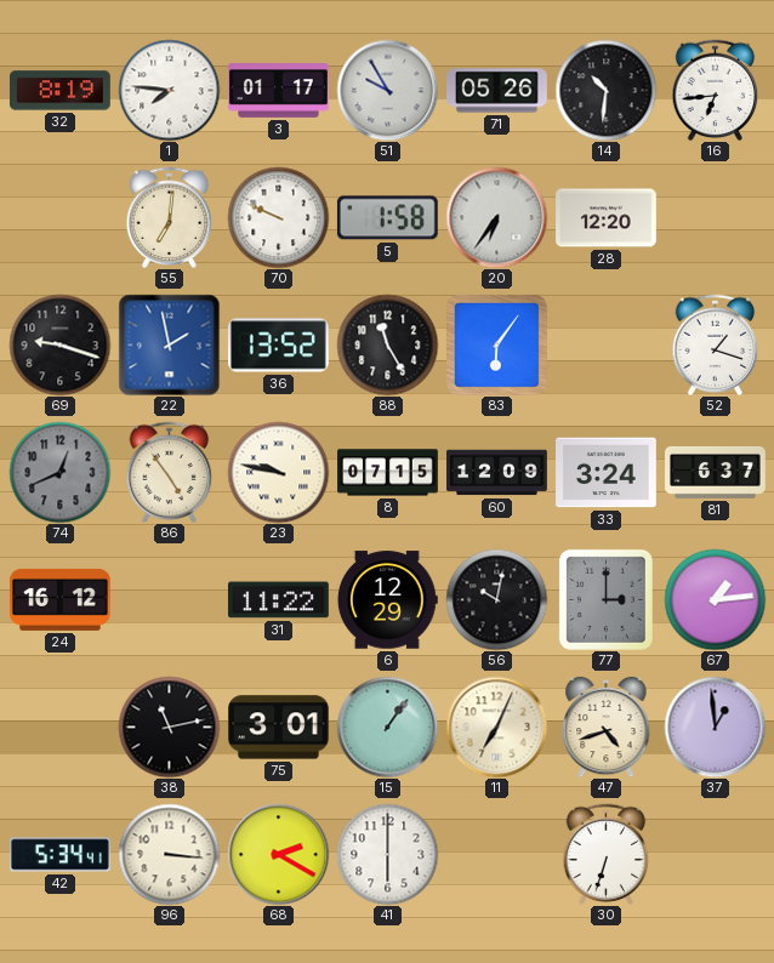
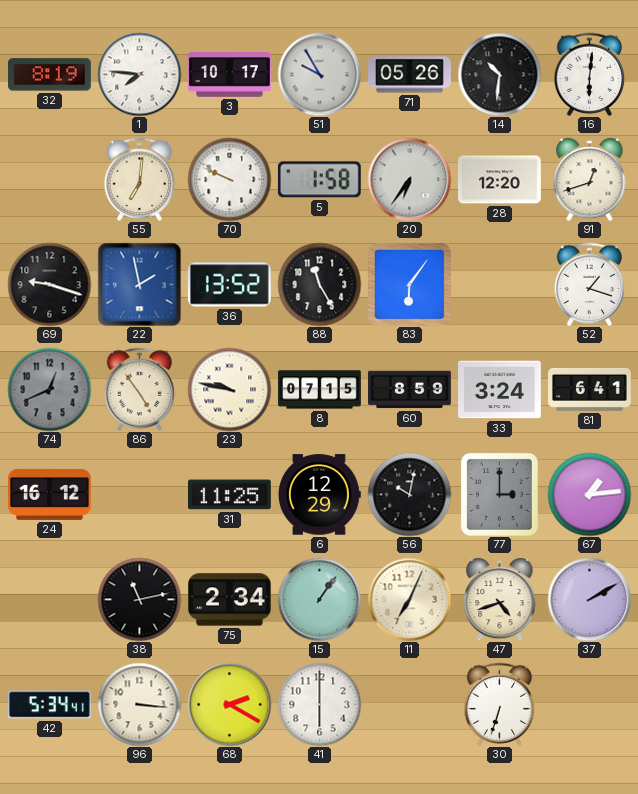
3: 01:17 -> 10:17 (230, 75)
16: 6:44 -> 6:01 (590, 74)
91: none -> 12:42 (590, 179)
60: 12:09 -> 8:59 (410, 390)
81: 6:37 -> 6:41 (590, 389)
31: 11:22 -> 11:25 (229, 495)
75: 3:01 -> 2:34 (230, 600)
37: 12:59 -> 2:10 (589, 599)
